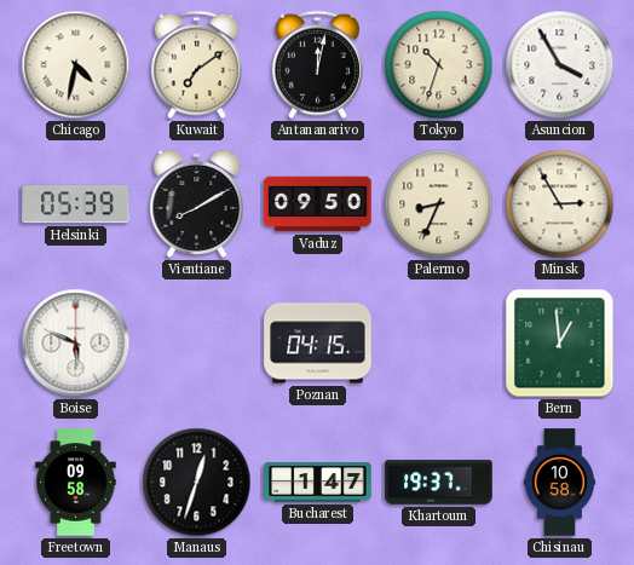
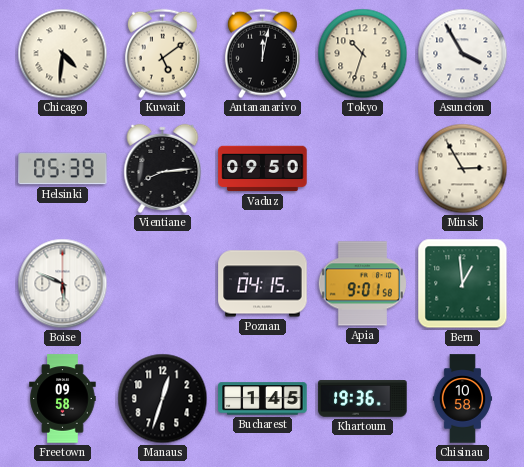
Chicago: 4:32 -> 4:31 (63, 54)
Kuwait: 7:09 -> 5:09 (162, 54)
Vientiane: 8:10 -> 8:14 (163, 168)
Palermo: 8:34 -> none (439, 204)
Apia: none -> 9:01 (362, 284)
Bucharest: 1:47 -> 1:45 (263, 399)
Khartoum: 19:37 -> 19:36 (363, 399)
